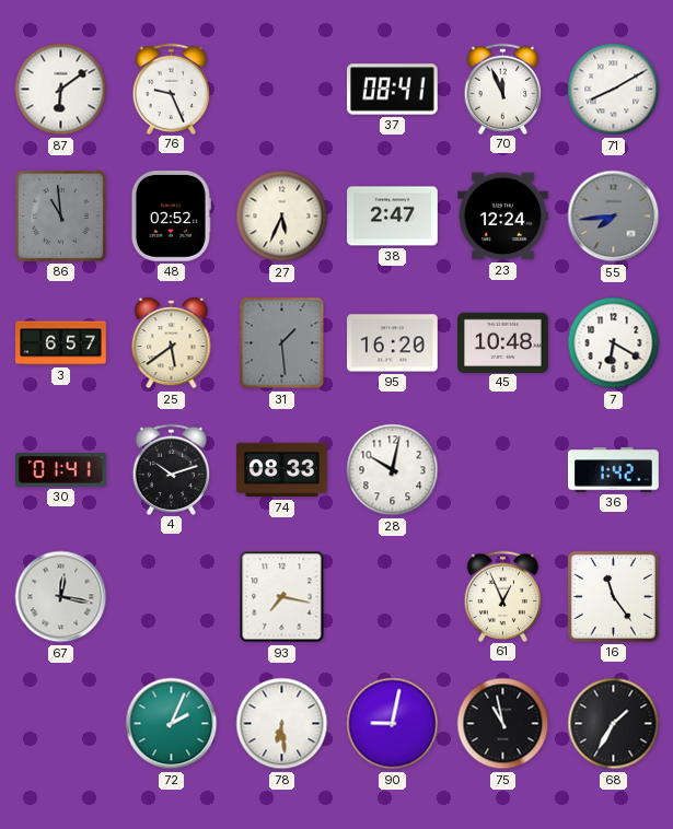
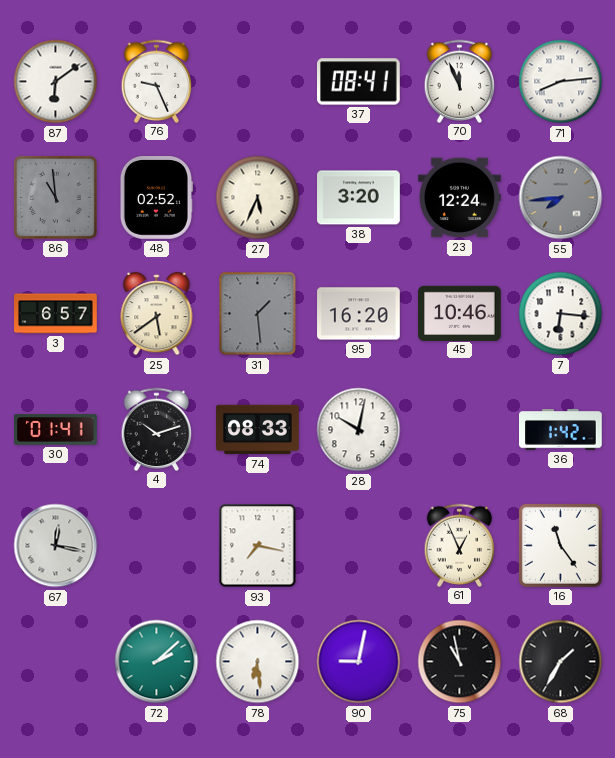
71: 8:10 -> 8:14 (561, 82)
38: 2:47 -> 3:20 (359, 198)
45: 10:48 -> 10:46 (460, 313)
7: 6:20 -> 6:16 (561, 314)
72: 2:04 -> 2:08 (157, 662)
